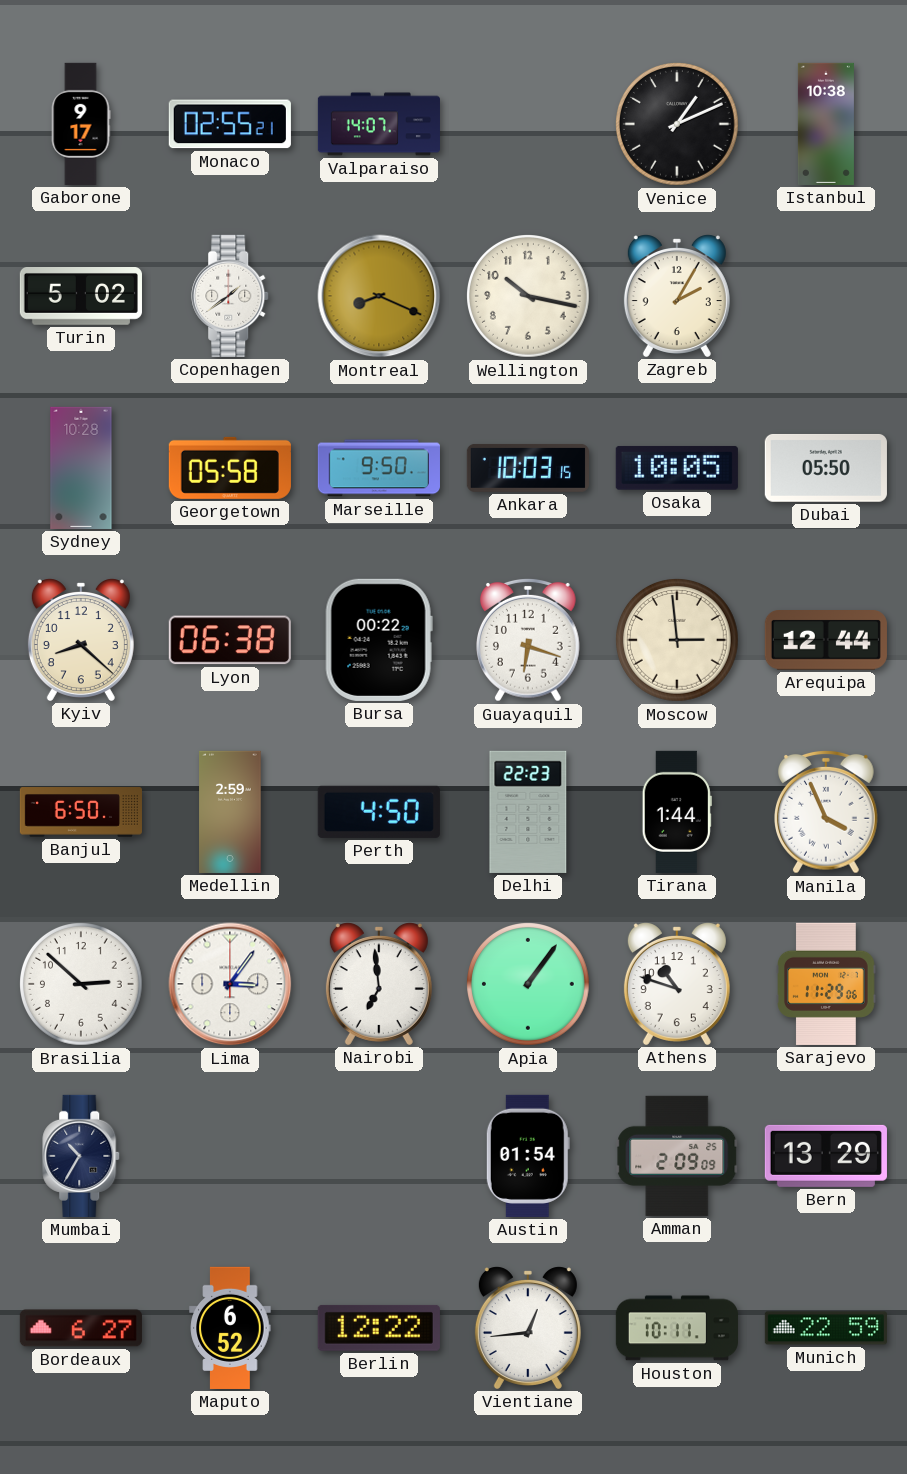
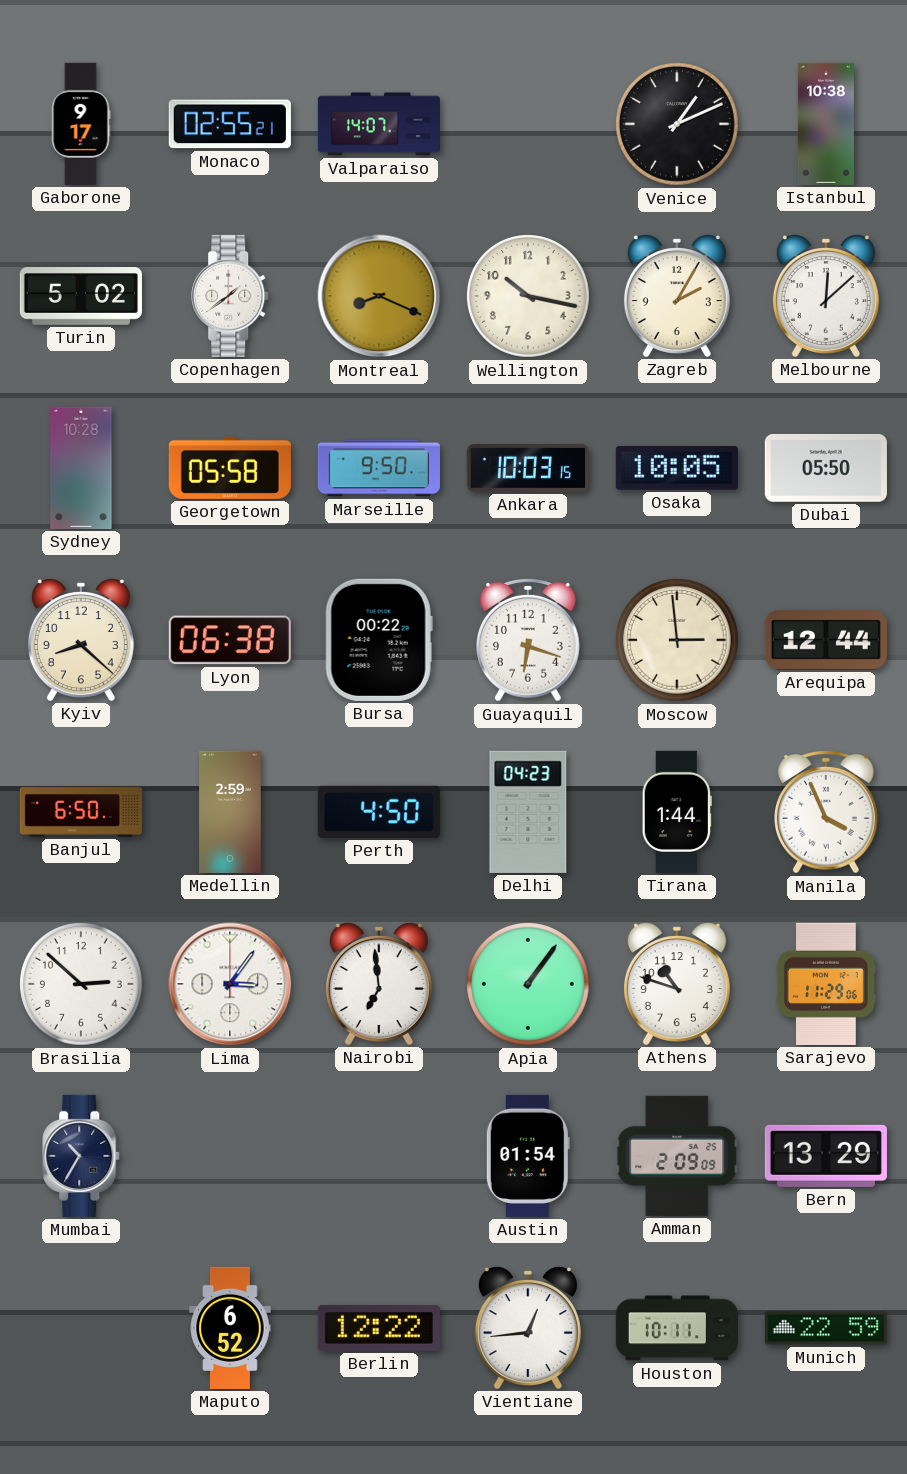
Melbourne: none -> 12:08 (826, 296)
Delhi: 22:23 -> 04:23 (528, 812)
Bordeaux: 6:27 -> none (81, 1328)
